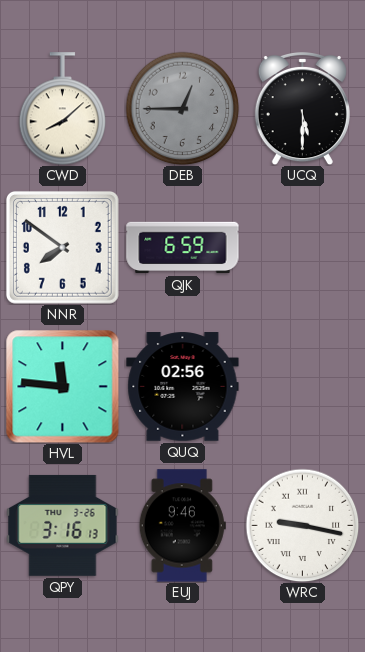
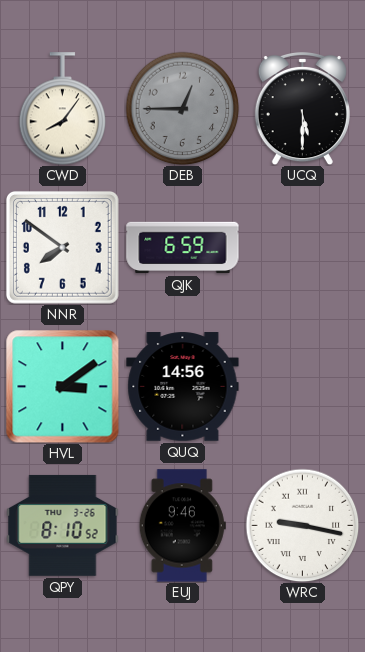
CWD: 8:08 -> 8:06 (63, 109)
HVL: 11:46 -> 3:09 (62, 386)
QUQ: 02:56 -> 14:56 (183, 387)
QPY: 3:16 -> 8:10 (63, 525)
